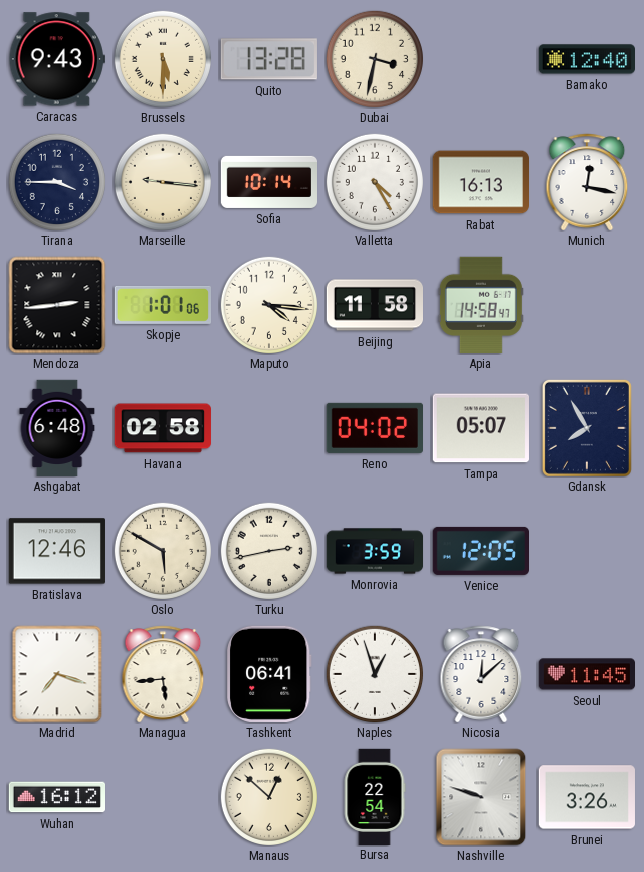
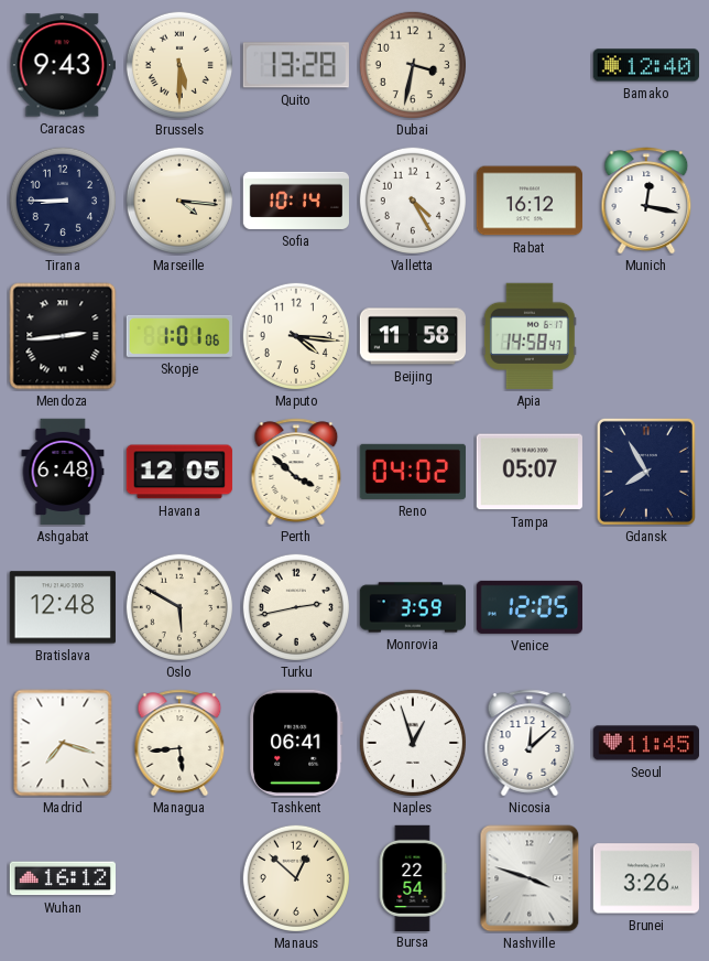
Tirana: 3:45 -> 8:45 (62, 199)
Marseille: 9:16 -> 4:16 (178, 199)
Rabat: 16:13 -> 16:12 (528, 201)
Havana: 02:58 -> 12:05 (179, 472)
Perth: none -> 3:52 (296, 472)
Bratislava: 12:46 -> 12:48 (63, 607)
Nashville: 9:48 -> 3:48 (530, 878)
